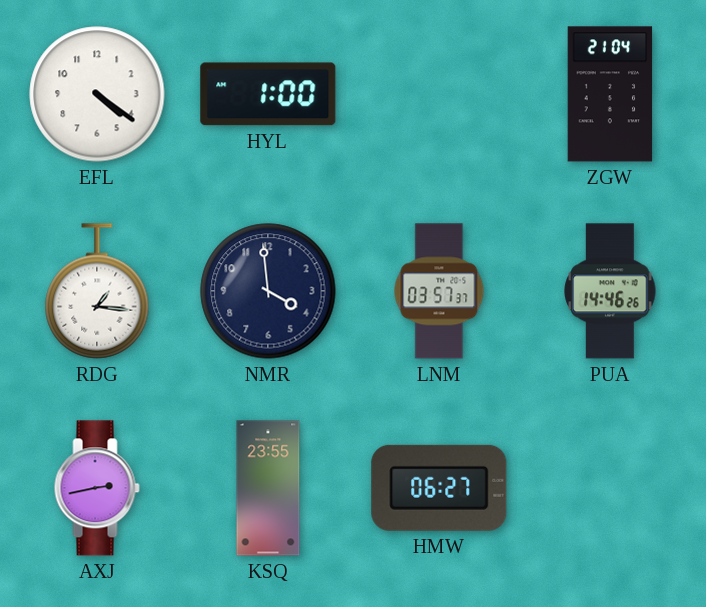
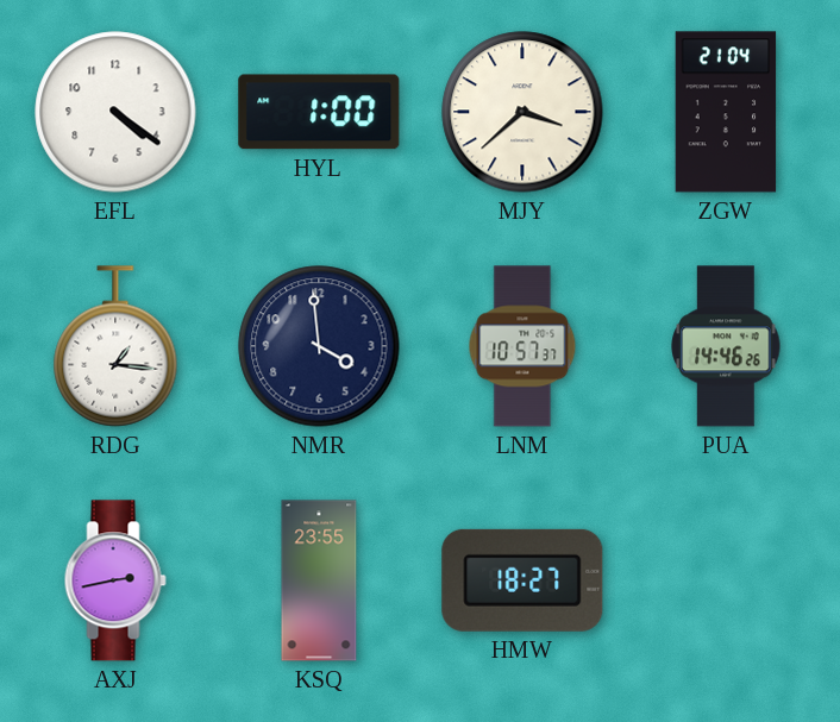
MJY: none -> 3:38 (522, 112)
LNM: 03:57 -> 10:57 (522, 346)
HMW: 06:27 -> 18:27 (522, 580)
